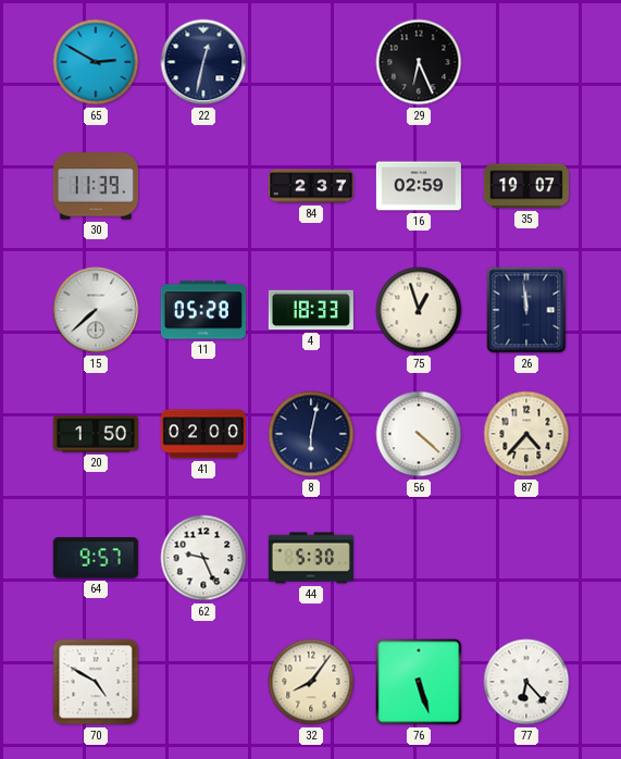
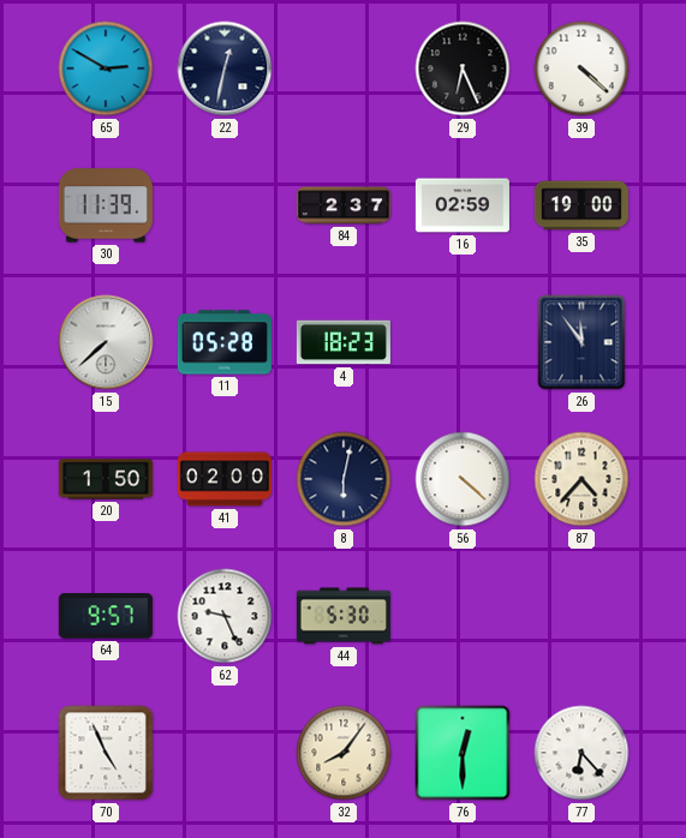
39: none -> 4:22 (581, 68)
35: 19:07 -> 19:00 (581, 205)
4: 18:33 -> 18:23 (344, 342)
75: 12:57 -> none (419, 310)
26: 11:59 -> 11:54 (581, 342)
70: 4:50 -> 4:56 (106, 753)
76: 5:27 -> 12:30 (463, 753)
